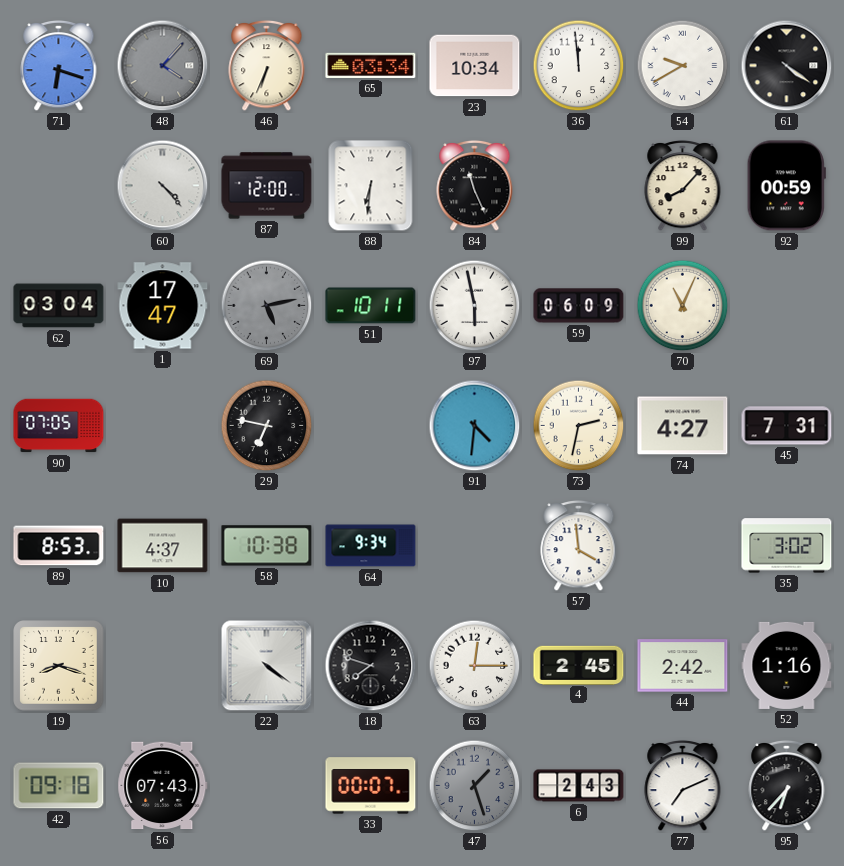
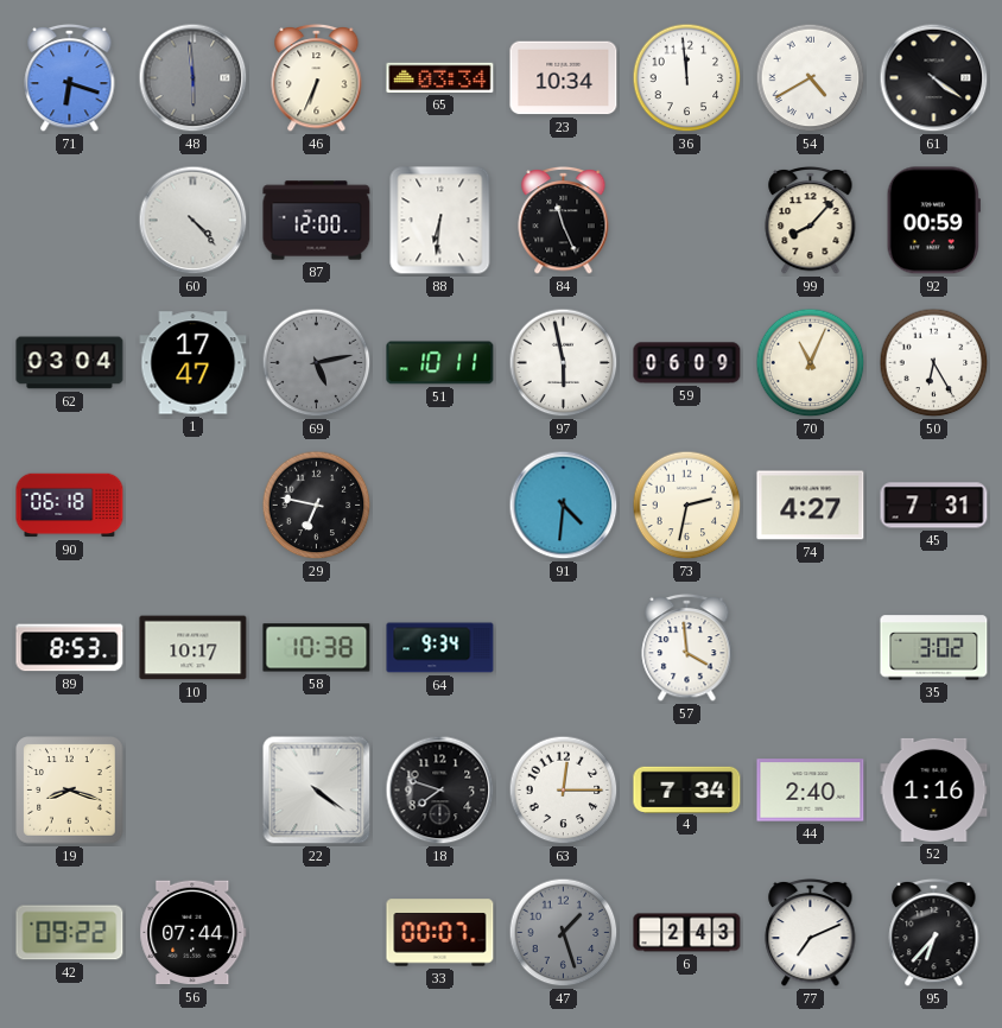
48: 4:07 -> 5:59 (194, 78)
54: 9:40 -> 4:40 (811, 78)
50: none -> 6:25 (934, 363)
90: 07:05 -> 06:18 (70, 506)
10: 4:37 -> 10:17 (194, 648)
4: 2:45 -> 7:34 (687, 789)
44: 2:42 -> 2:40 (811, 791)
42: 09:18 -> 09:22 (70, 933)
56: 07:43 -> 07:44 (194, 933)
